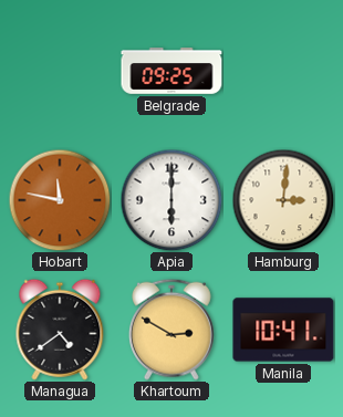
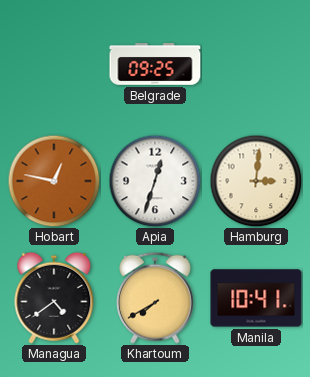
Hobart: 11:47 -> 12:47 (54, 181)
Apia: 6:00 -> 12:33 (155, 181)
Khartoum: 2:50 -> 7:40 (155, 298)
